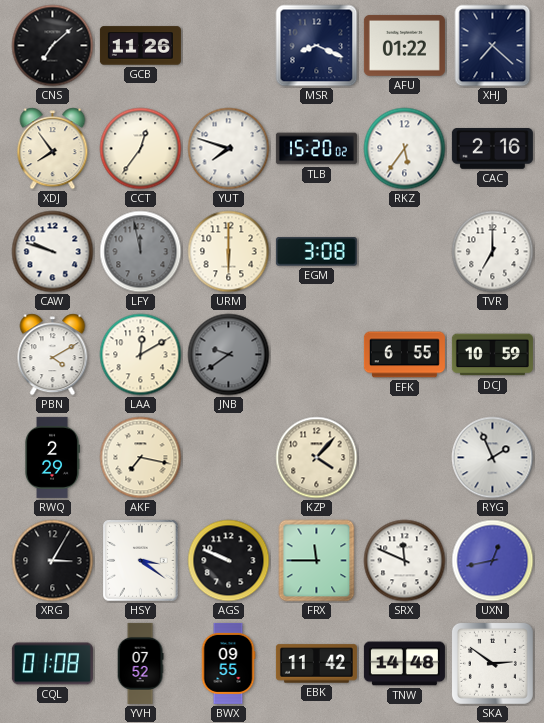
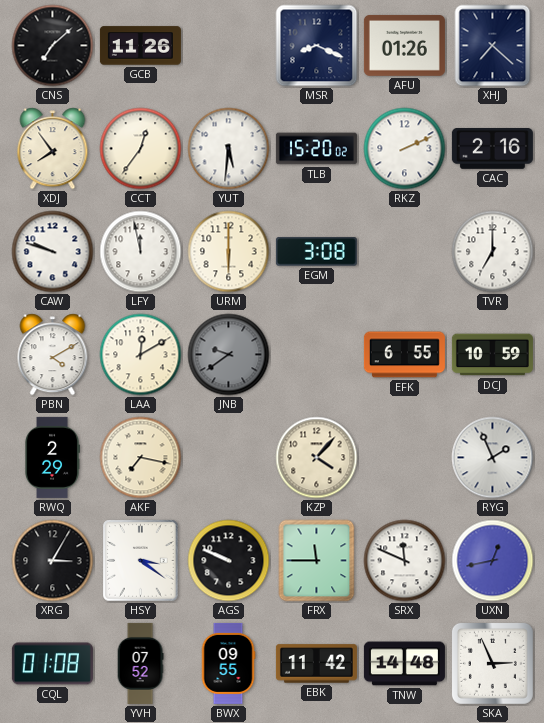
AFU: 01:22 -> 01:26 (404, 45)
YUT: 7:48 -> 5:31 (229, 149)
RKZ: 5:36 -> 2:11 (405, 149)
LFY dial: grey -> white (141, 252)
SKA: 2:51 -> 2:56 (492, 663)
